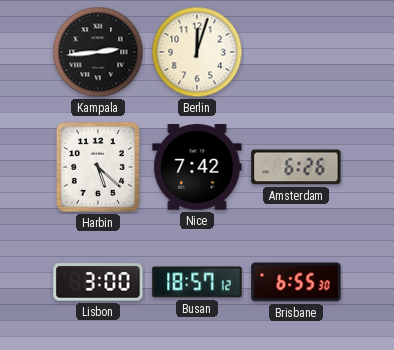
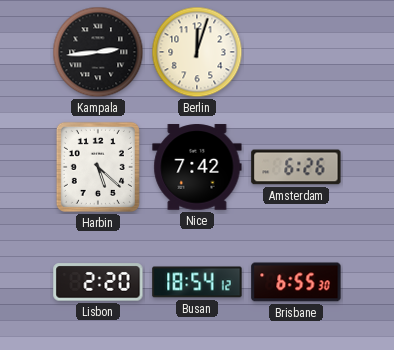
Lisbon: 3:00 -> 2:20 (98, 282)
Busan: 18:57 -> 18:54 (197, 282)
